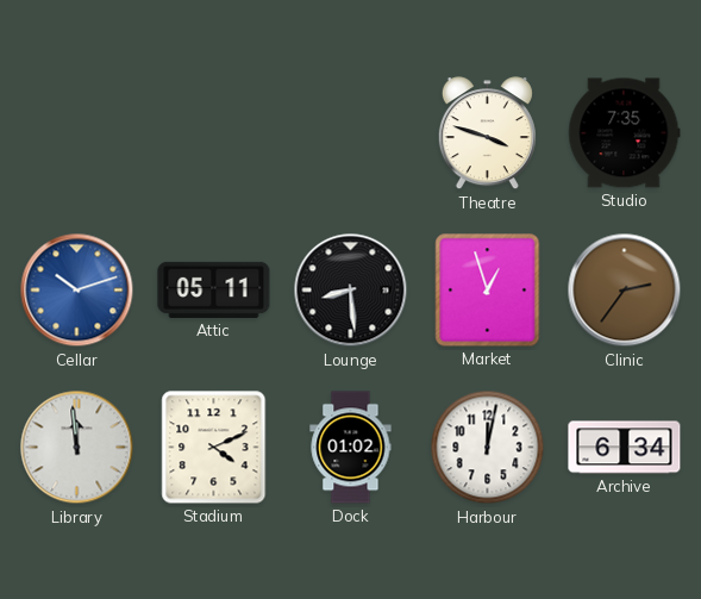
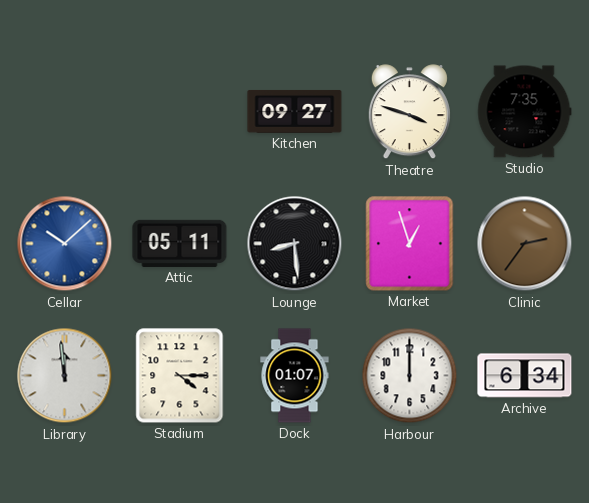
Kitchen: none -> 09:27 (295, 112)
Cellar: 10:12 -> 10:08 (65, 244)
Stadium: 4:11 -> 4:15 (180, 376)
Dock: 01:02 -> 01:07 (295, 376)
Harbour: 12:02 -> 12:00 (410, 376)
